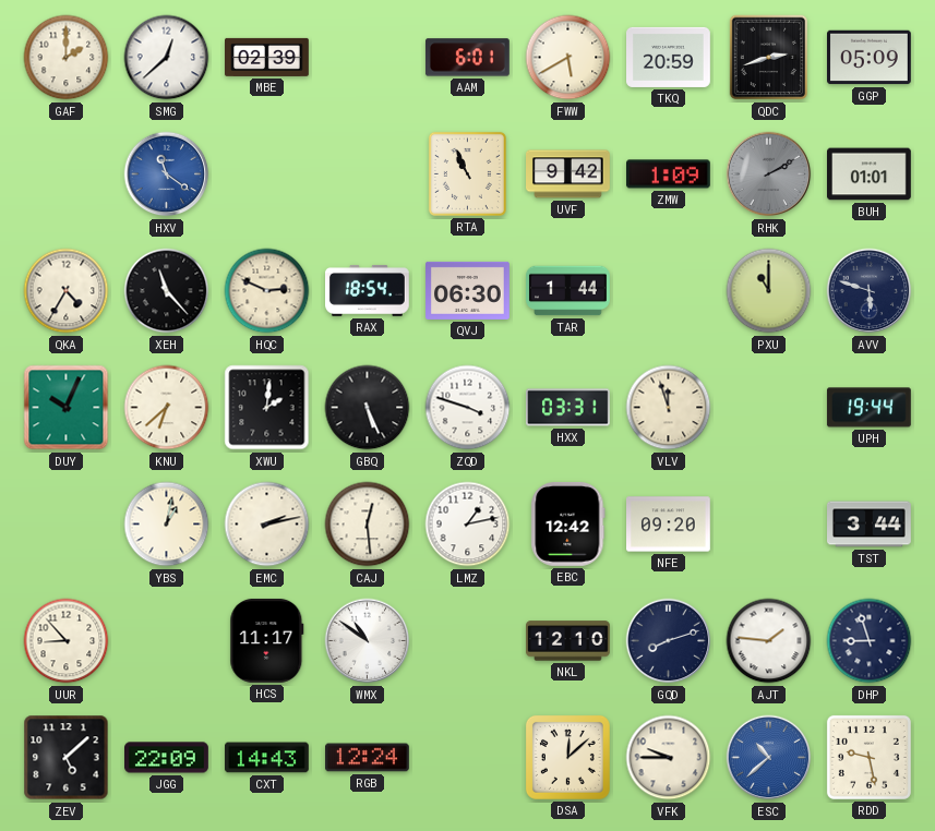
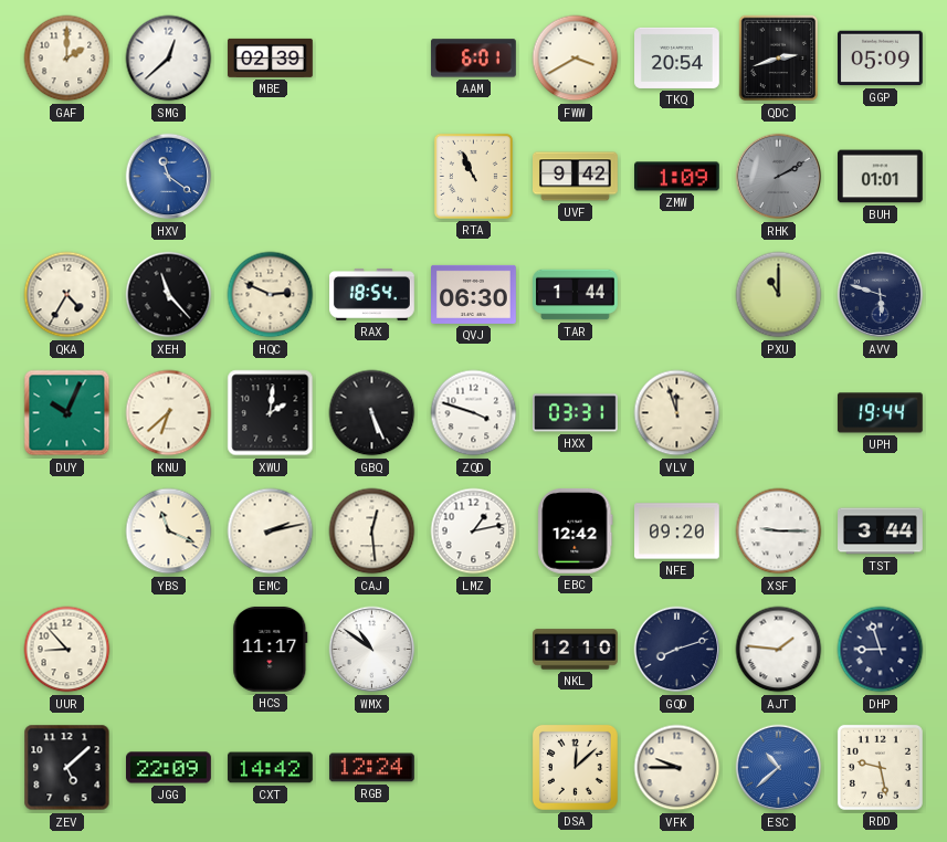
FWW: 5:40 -> 3:40 (576, 59)
TKQ: 20:59 -> 20:54 (677, 57)
YBS: 1:02 -> 11:19 (169, 531)
XSF: none -> 9:15 (779, 531)
CXT: 14:43 -> 14:42 (271, 768)
